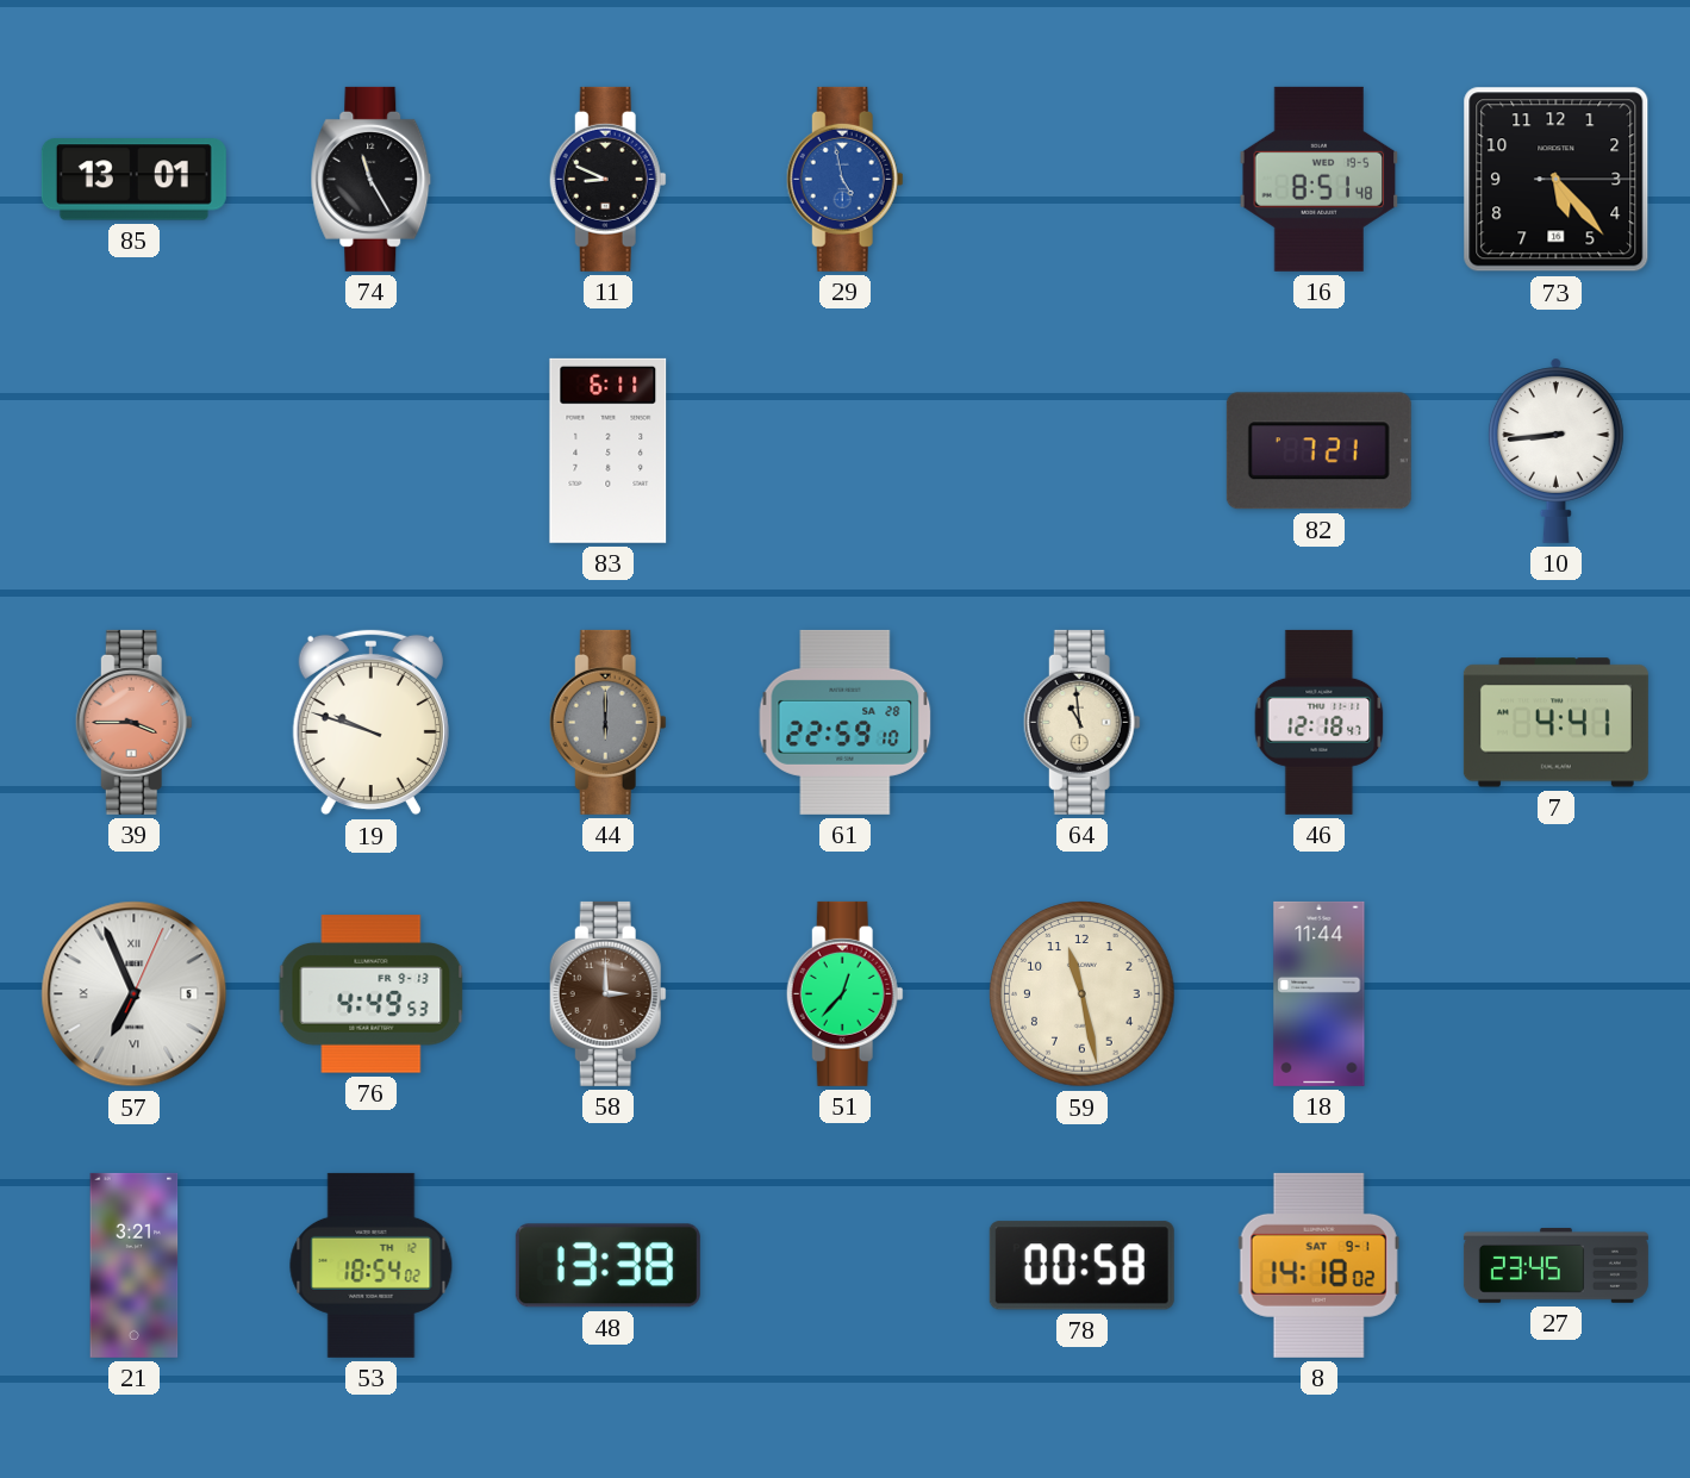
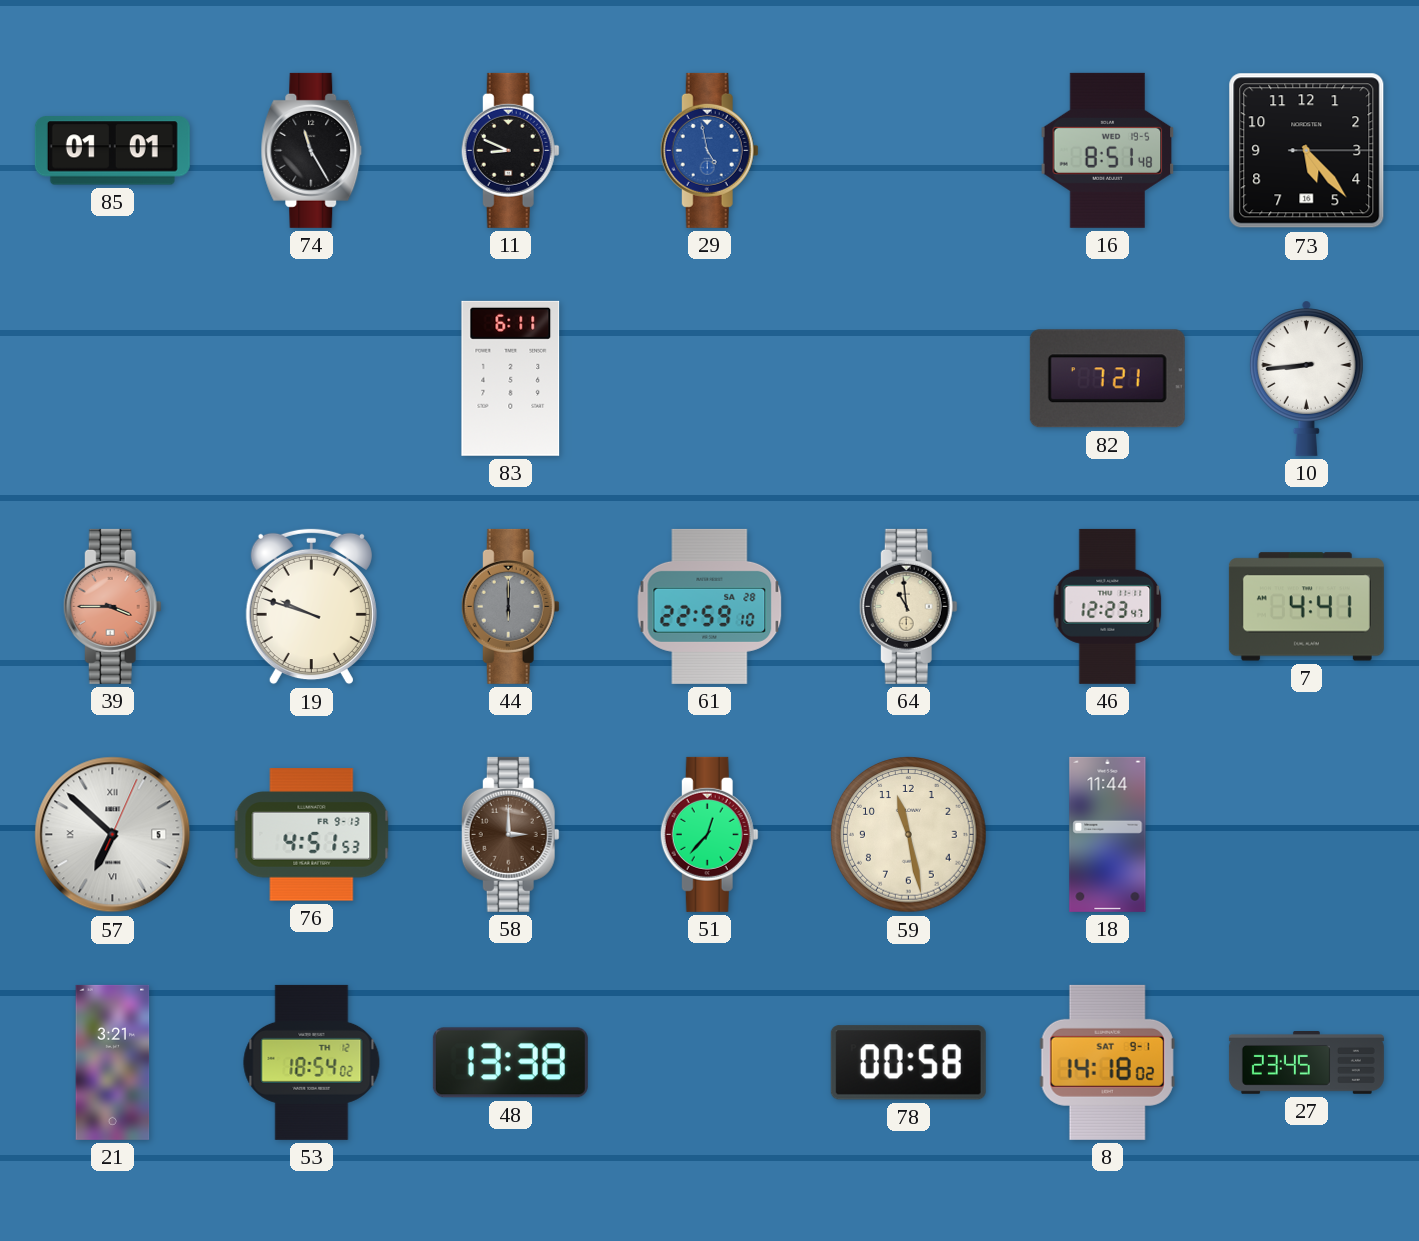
85: 13:01 -> 01:01 (112, 151)
46: 12:18 -> 12:23 (1108, 606)
57: 6:56 -> 6:52 (113, 835)
76: 4:49 -> 4:51 (312, 835)
